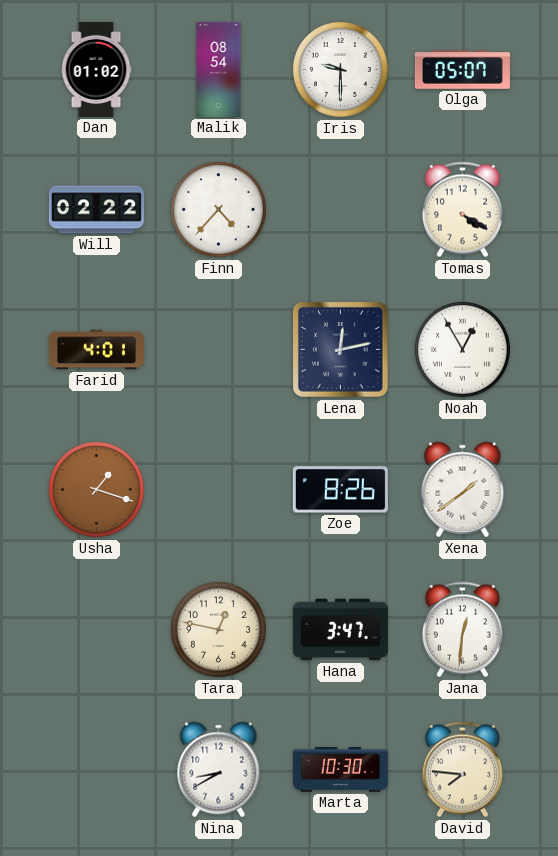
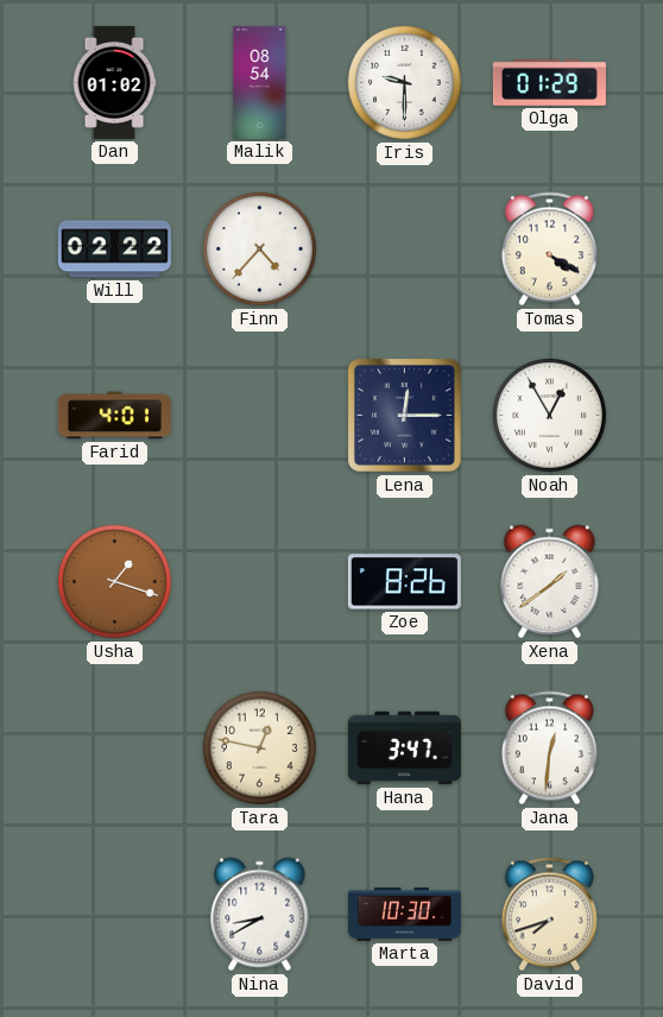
Olga: 05:07 -> 01:29 (549, 83)
Lena: 12:13 -> 12:15 (405, 416)
David: 7:46 -> 7:42 (549, 915)
